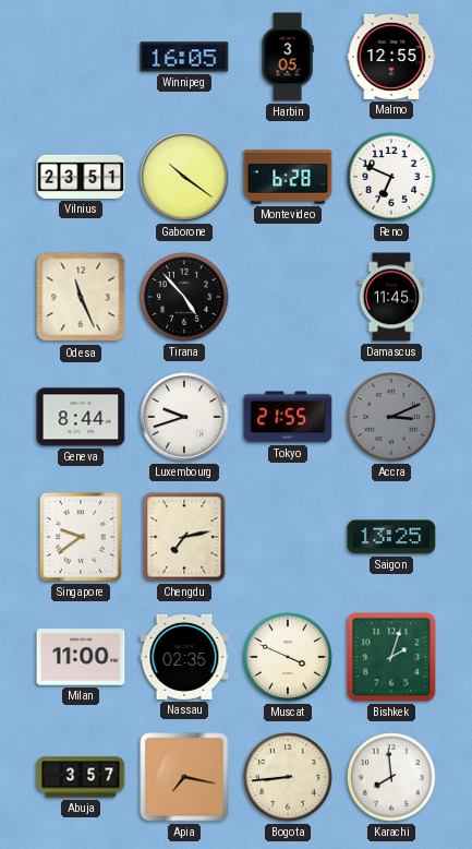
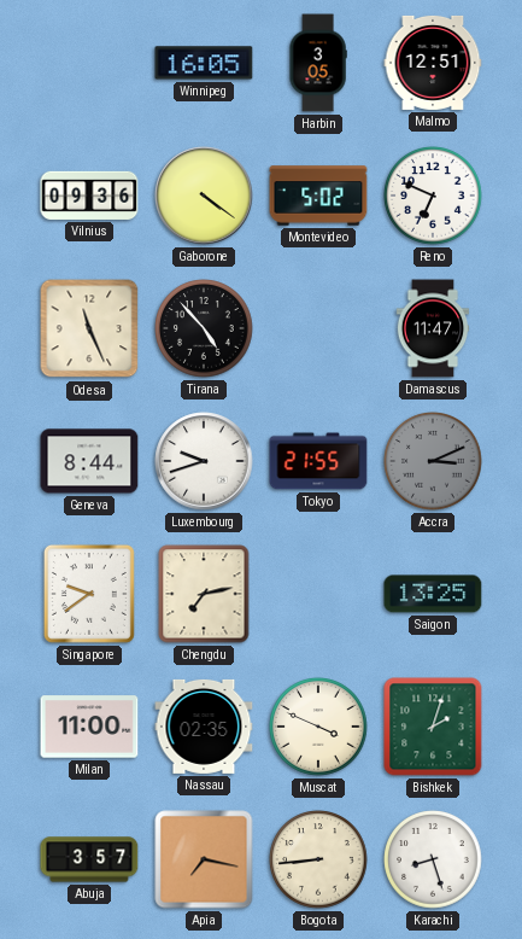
Malmo: 12:55 -> 12:51 (433, 63)
Vilnius: 23:51 -> 09:36 (89, 196)
Gaborone: 10:21 -> 4:21 (204, 196)
Montevideo: 6:28 -> 5:02 (318, 196)
Damascus: 11:45 -> 11:47 (433, 328)
Karachi: 7:59 -> 8:27 (433, 859)
